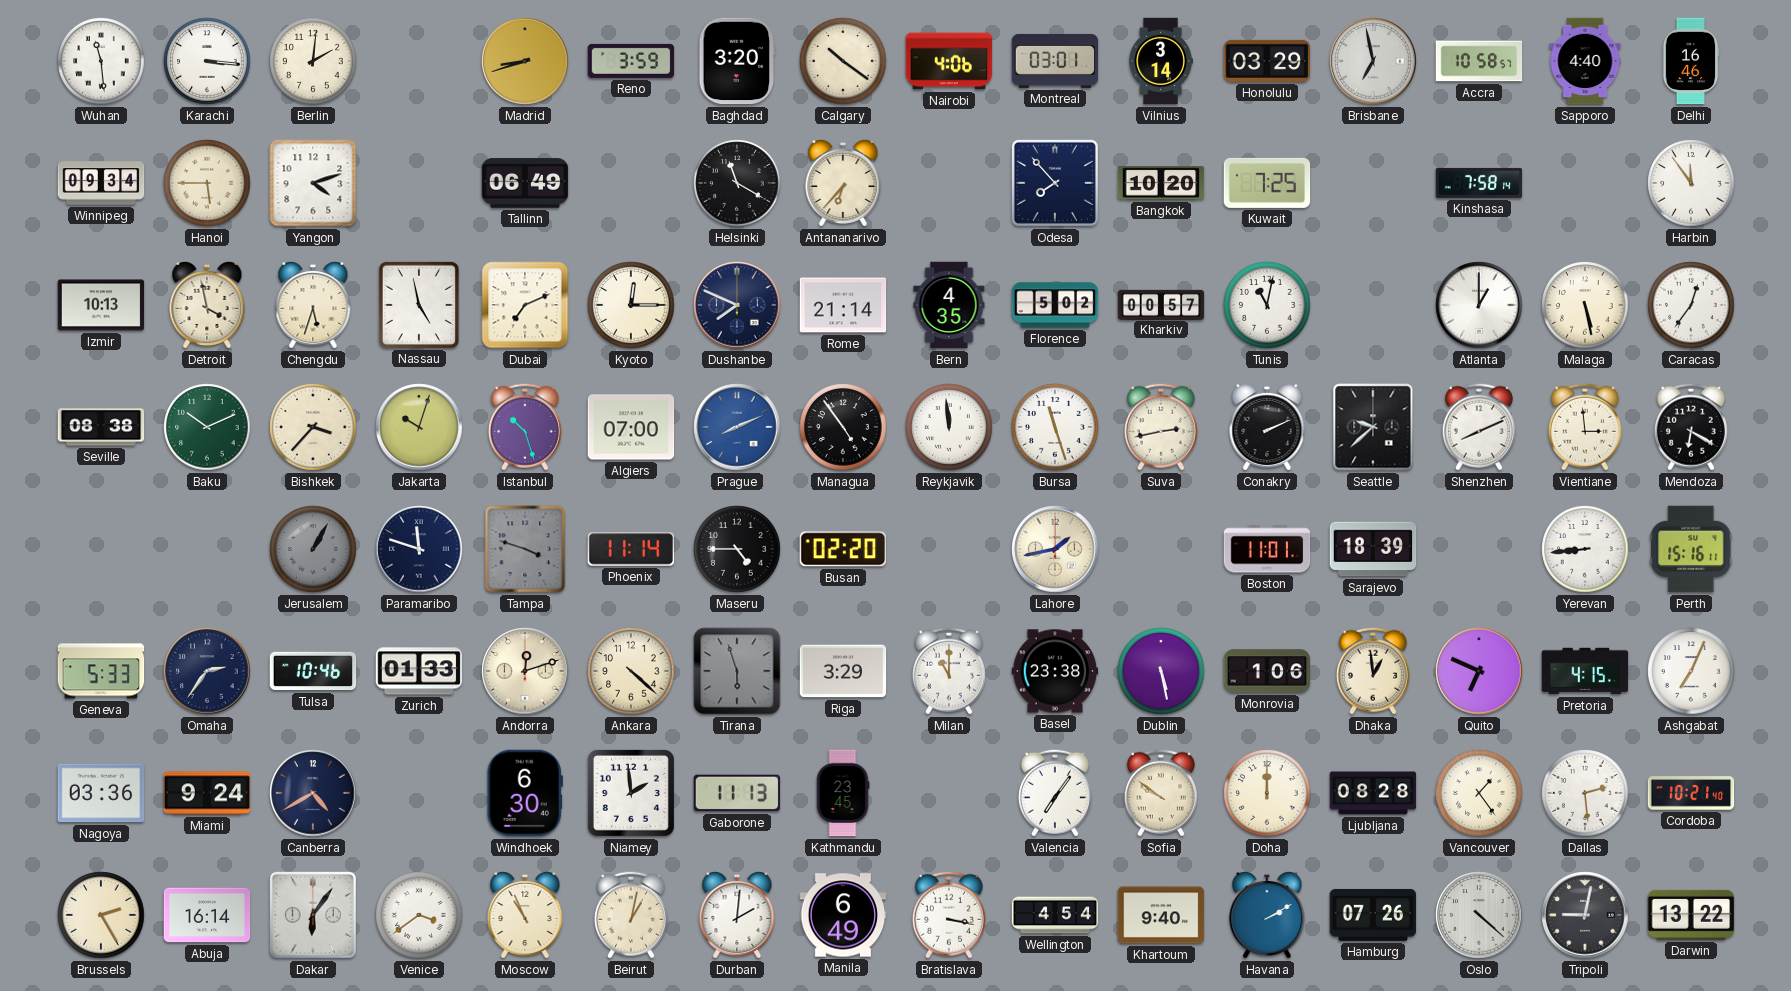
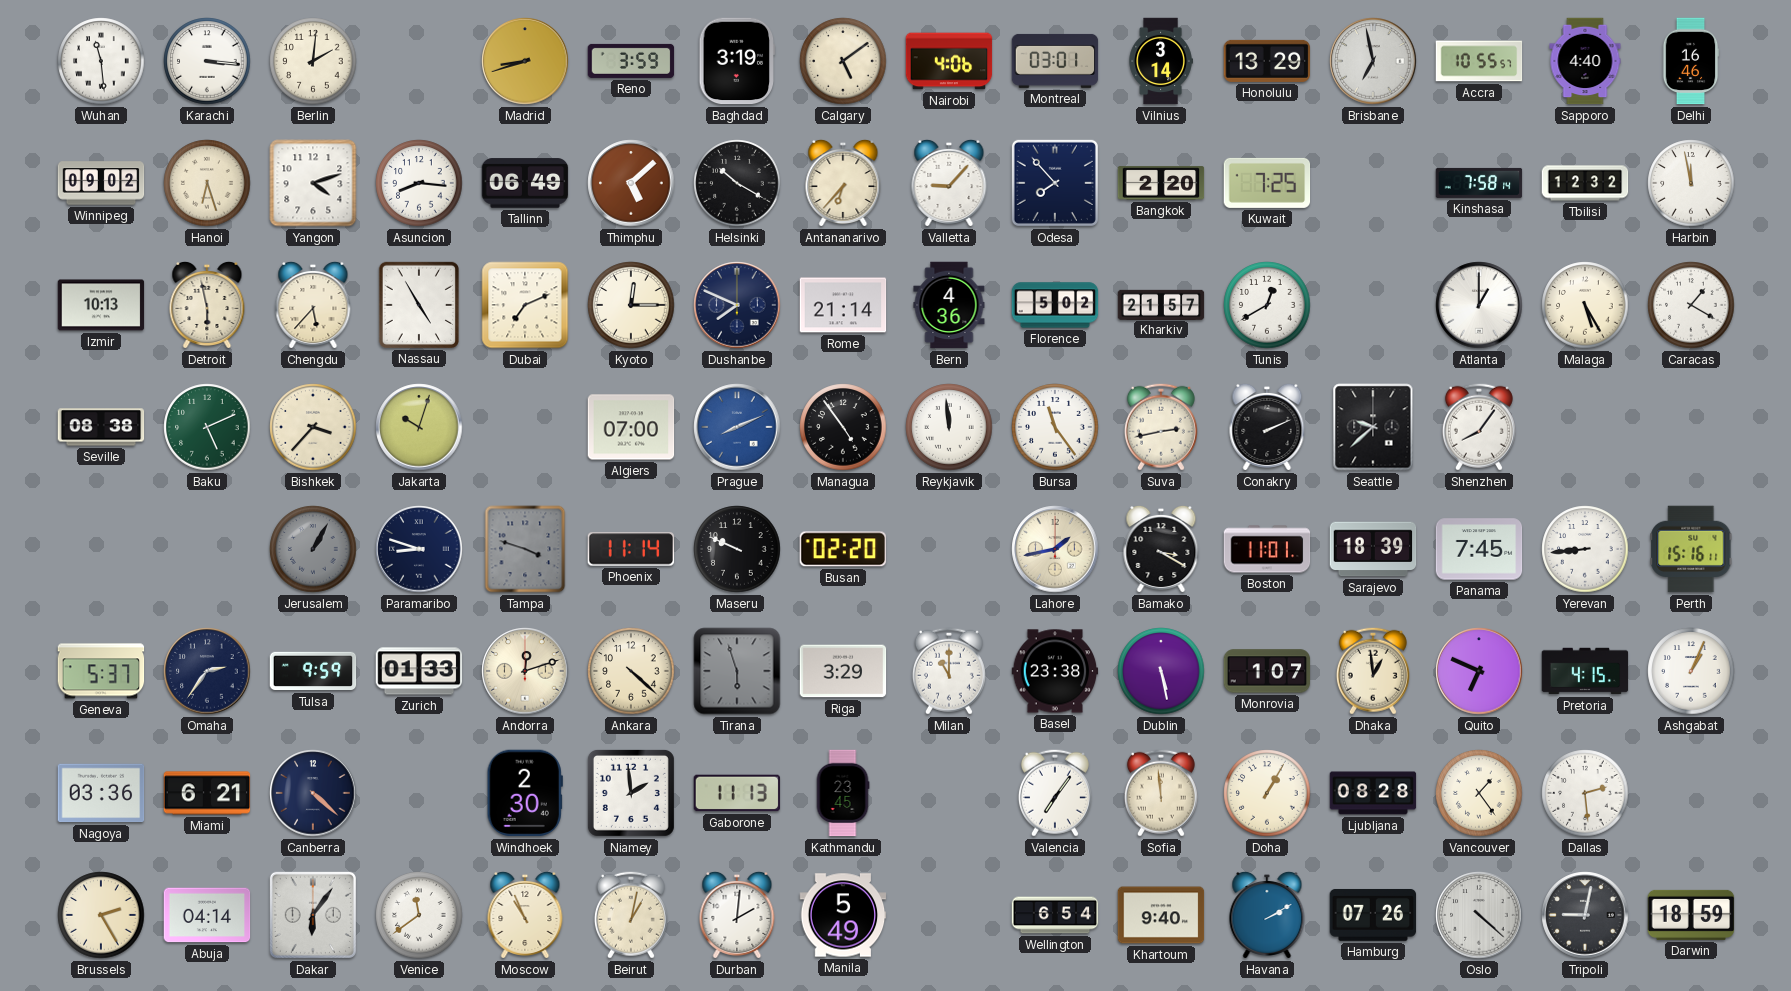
Baghdad: 3:20 -> 3:19 (737, 61)
Calgary: 10:21 -> 5:09 (843, 61)
Honolulu: 03:29 -> 13:29 (1267, 61)
Accra: 10:58 -> 10:55 (1479, 61)
Winnipeg: 09:34 -> 09:02 (101, 183)
Hanoi: 5:45 -> 6:27 (207, 183)
Asuncion: none -> 8:16 (419, 183)
Thimphu: none -> 5:08 (631, 183)
Helsinki: 11:20 -> 10:20 (737, 183)
Valletta: none -> 9:07 (949, 183)
Bangkok: 10:20 -> 2:20 (1161, 183)
Tbilisi: none -> 12:32 (1585, 183)
Harbin: 11:54 -> 11:58 (1691, 183)
Detroit: 3:58 -> 5:58 (207, 305)
Chengdu: 5:33 -> 5:37 (313, 305)
Nassau: 4:58 -> 4:55 (418, 304)
Bern: 4:35 -> 4:36 (949, 305)
Kharkiv: 00:57 -> 21:57 (1161, 304)
Tunis: 11:02 -> 12:40 (1267, 305)
Malaga: 5:28 -> 5:25 (1585, 305)
Caracas: 12:36 -> 1:20 (1691, 305)
Baku: 10:11 -> 5:11 (207, 427)
Istanbul: 10:27 -> none (525, 427)
Bursa: 11:27 -> 11:24 (1055, 427)
Shenzhen: 8:11 -> 8:06 (1479, 427)
Vientiane: 2:59 -> none (1585, 427)
Mendoza: 6:20 -> none (1691, 427)
Paramaribo: 11:48 -> 8:48 (419, 549)
Maseru: 4:45 -> 9:49 (737, 549)
Bamako: none -> 3:20 (1161, 549)
Panama: none -> 7:45 (1479, 549)
Geneva: 5:33 -> 5:37 (101, 671)
Tulsa: 10:46 -> 9:59 (313, 671)
Monrovia: 1:06 -> 1:07 (1267, 671)
Ashgabat: 7:04 -> 1:04 (1691, 671)
Miami: 9:24 -> 6:21 (207, 793)
Canberra: 4:40 -> 4:22 (313, 793)
Windhoek: 6:30 -> 2:30 (525, 793)
Sofia: 9:51 -> 11:59 (1161, 793)
Doha: 12:00 -> 1:05 (1267, 793)
Cordoba: 10:21 -> none (1691, 793)
Abuja: 16:14 -> 04:14 (207, 915)
Venice: 3:39 -> 11:39 (419, 915)
Manila: 6:49 -> 5:49 (843, 915)
Bratislava: 3:17 -> none (949, 915)
Wellington: 4:54 -> 6:54 (1055, 915)
Darwin: 13:22 -> 18:59 (1691, 915)
